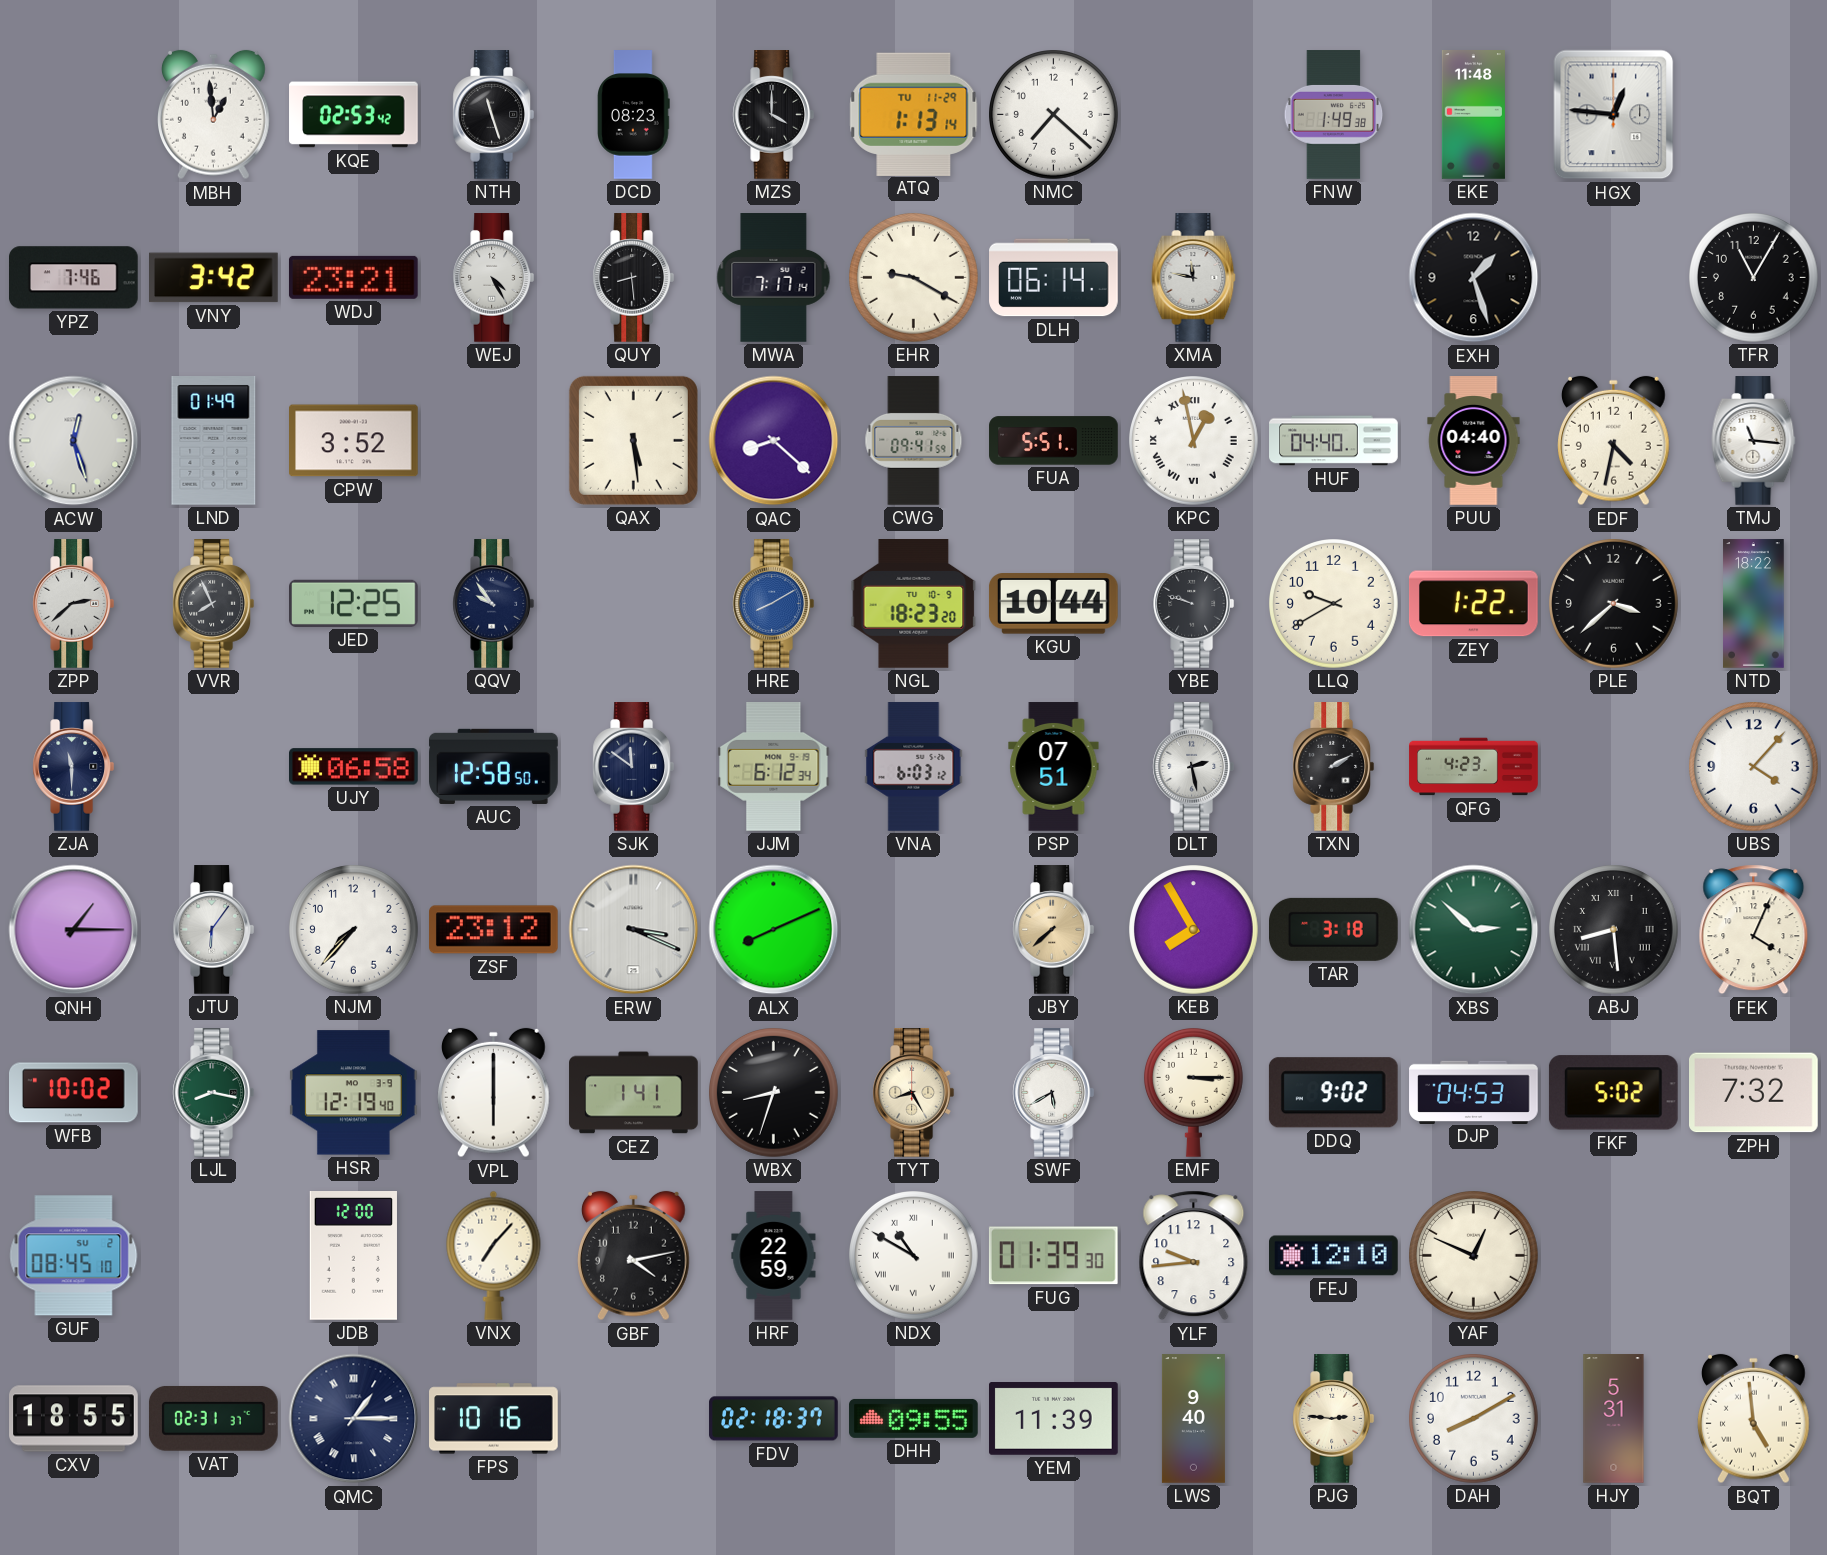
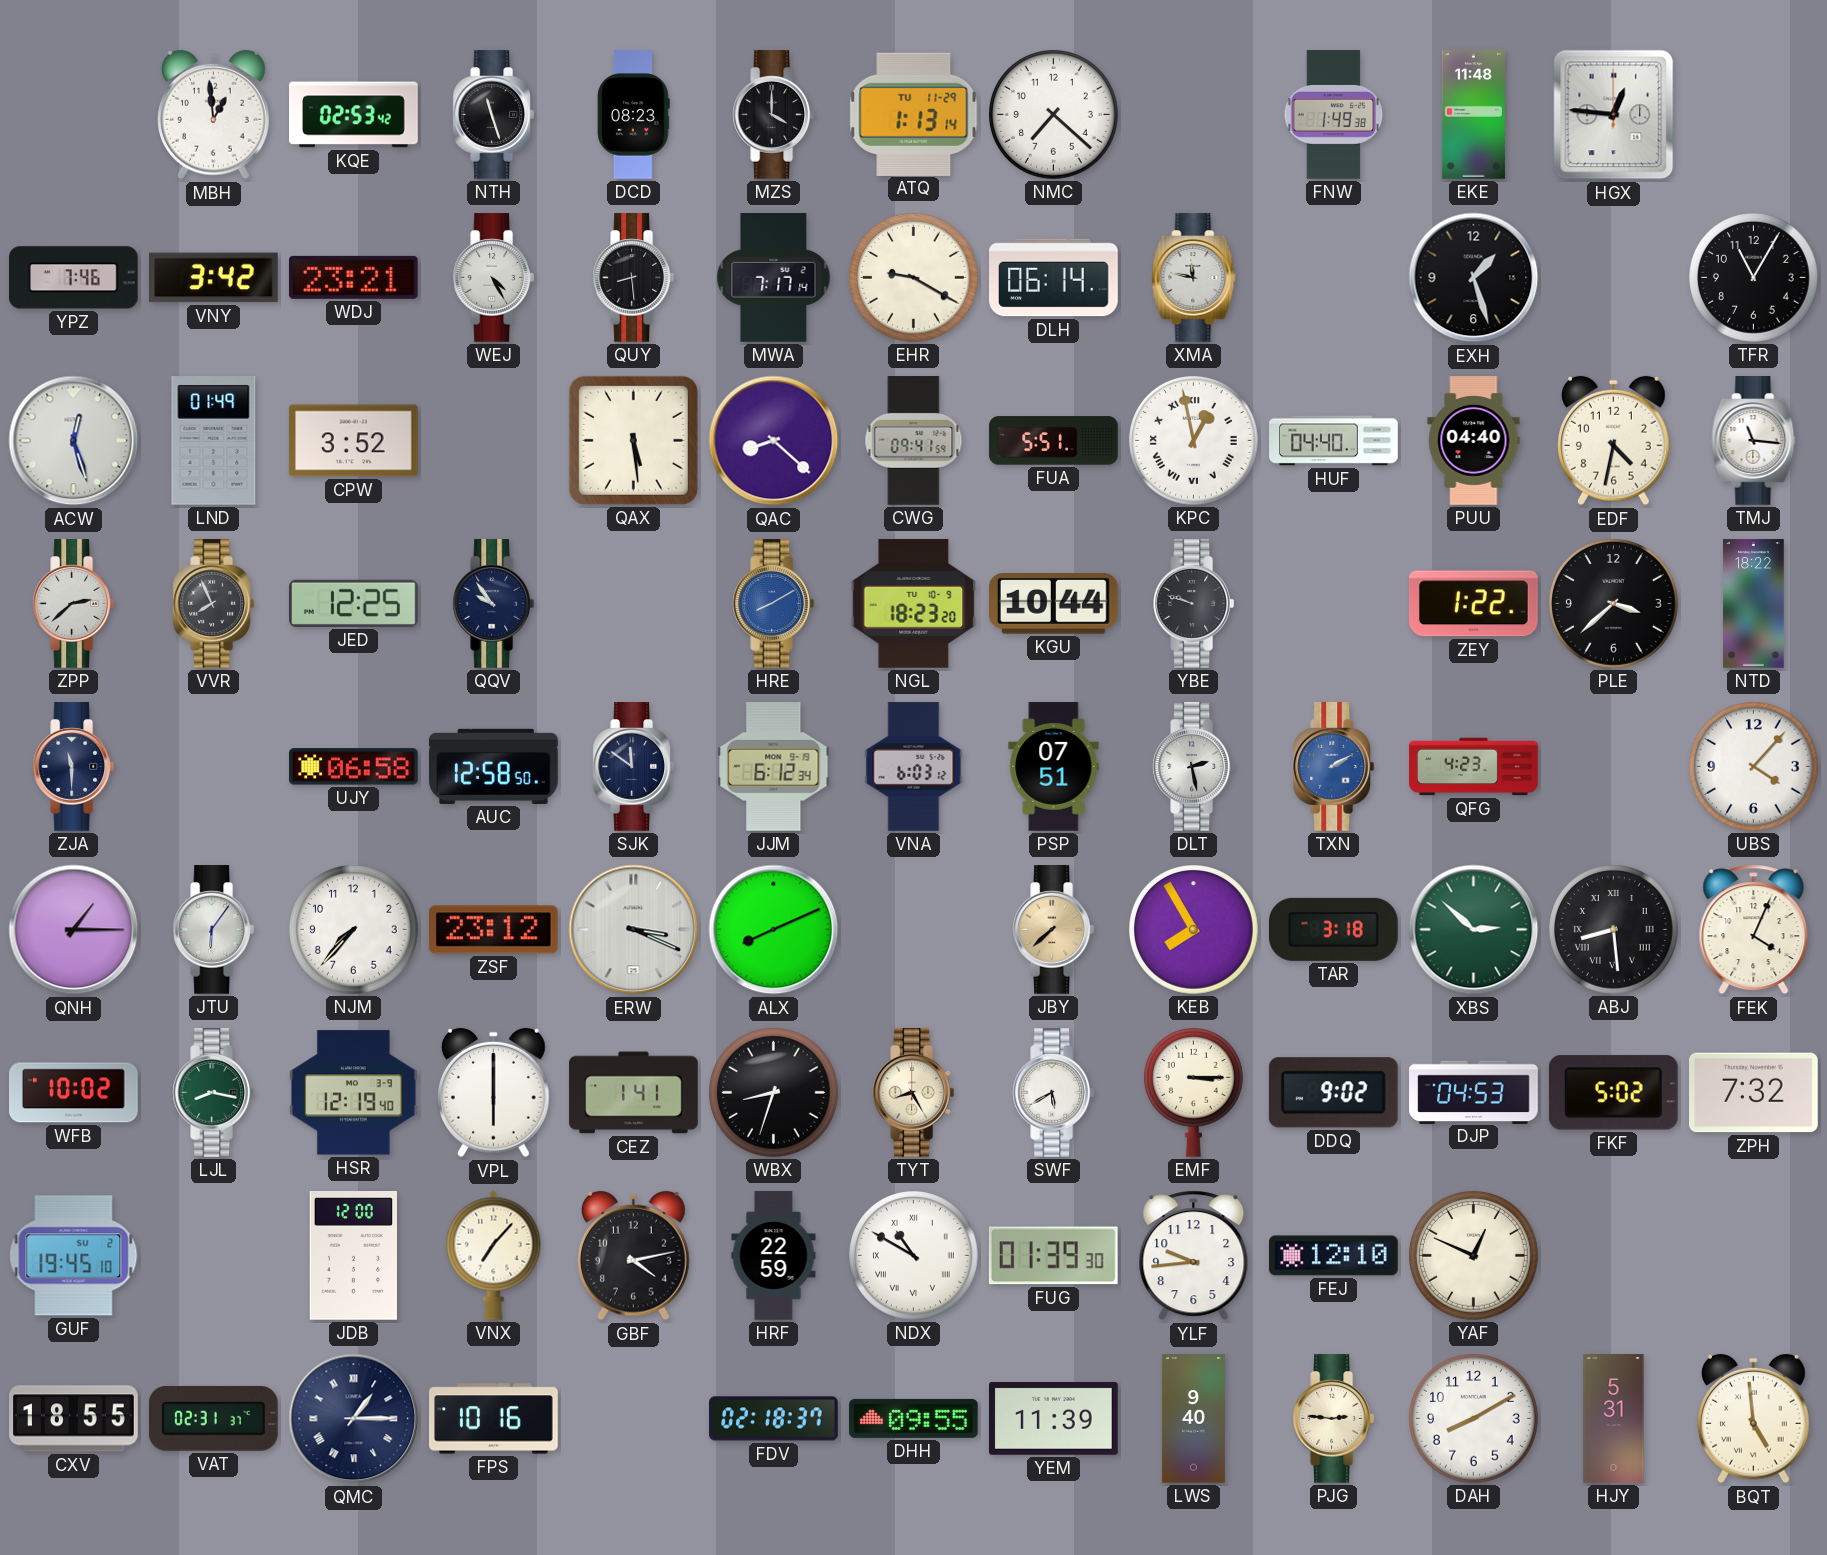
LLQ: 9:40 -> none (1334, 604)
TXN dial: black -> blue (1333, 767)
GUF: 08:45 -> 19:45 (74, 1256)
